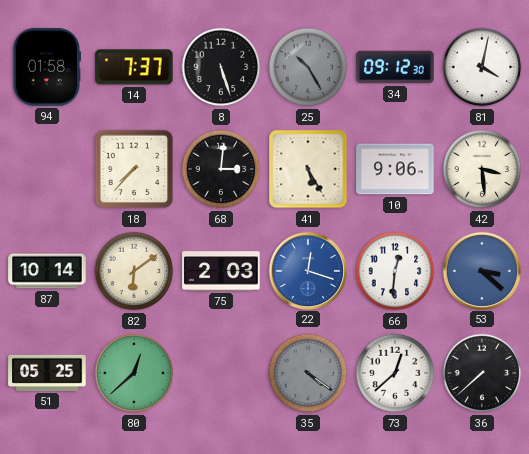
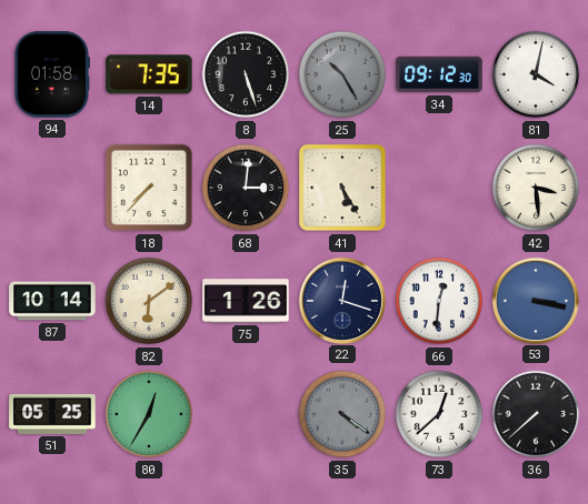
14: 7:37 -> 7:35 (149, 74)
10: 9:06 -> none (395, 169)
75: 2:03 -> 1:26 (246, 301)
22 dial: blue -> navy (341, 300)
53: 3:22 -> 3:17 (535, 300)
80: 12:38 -> 12:35 (149, 414)
